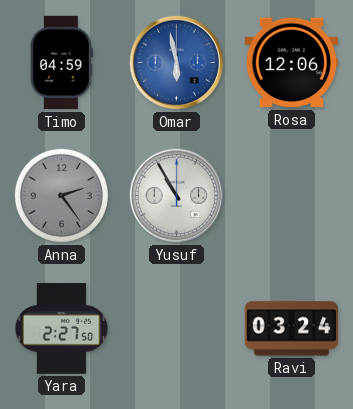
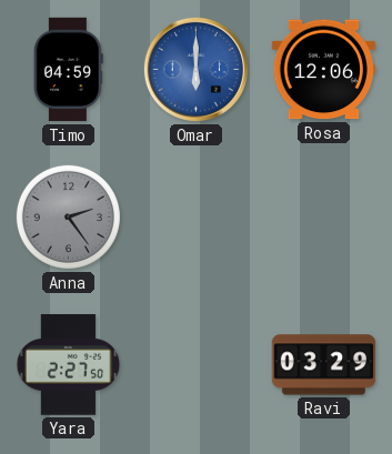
Omar: 5:58 -> 6:00 (195, 69)
Yusuf: 10:55 -> none (176, 195)
Ravi: 03:24 -> 03:29 (324, 365)
